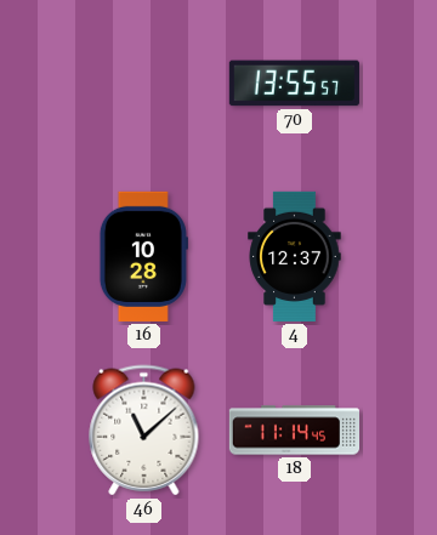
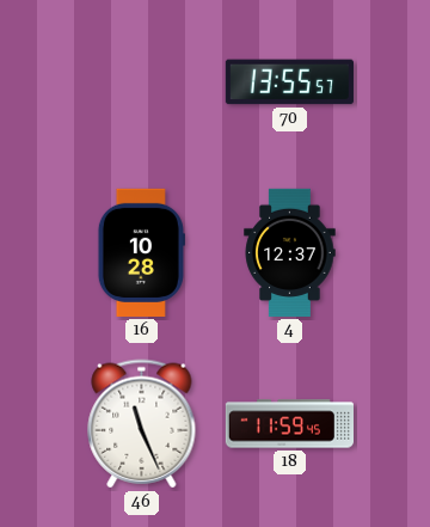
46: 11:08 -> 11:26 (142, 424)
18: 11:14 -> 11:59 (289, 424)
